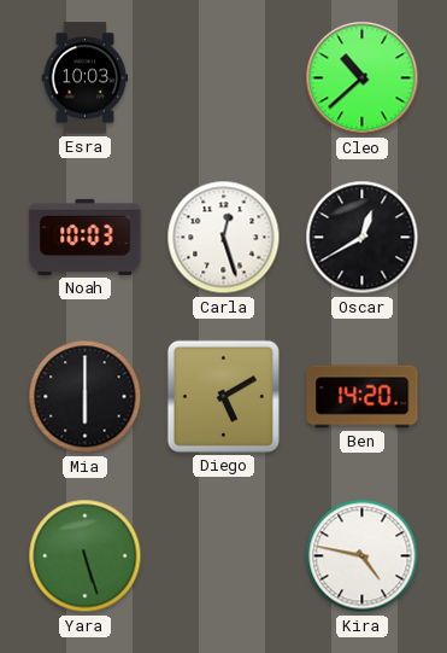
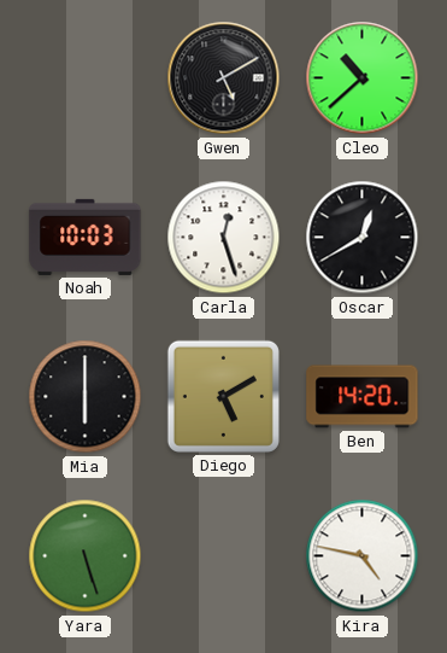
Esra: 10:03 -> none (86, 78)
Gwen: none -> 5:10 (224, 78)
